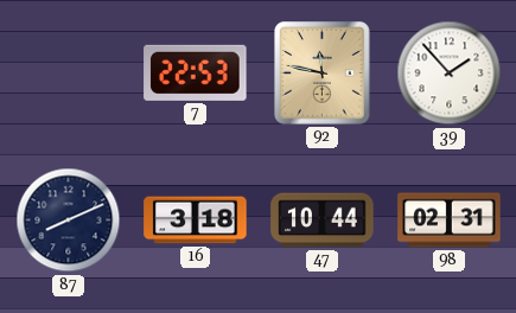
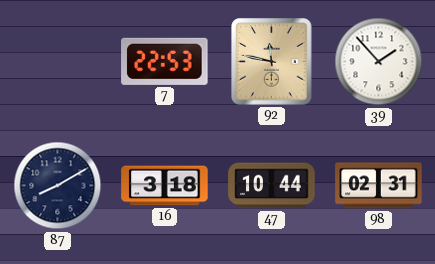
87: 8:11 -> 8:10 (58, 186)
